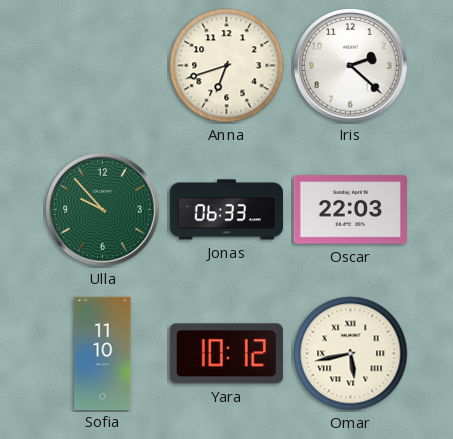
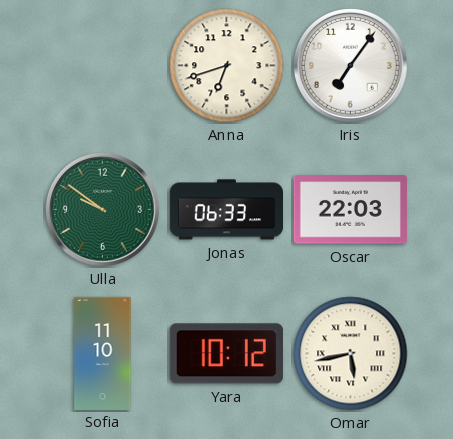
Iris: 2:22 -> 7:06 (351, 66)
Ulla: 9:53 -> 9:51 (103, 210)
